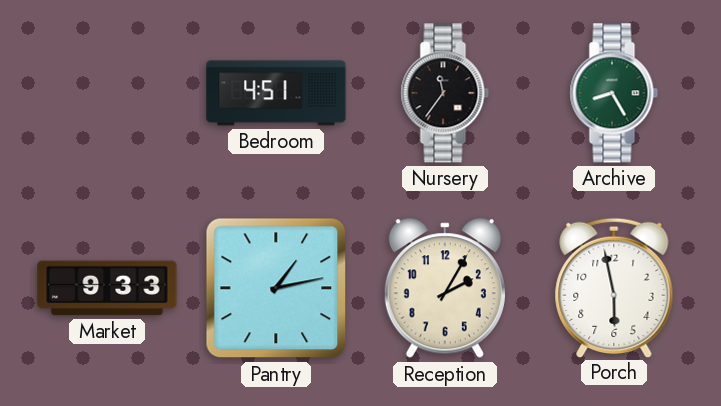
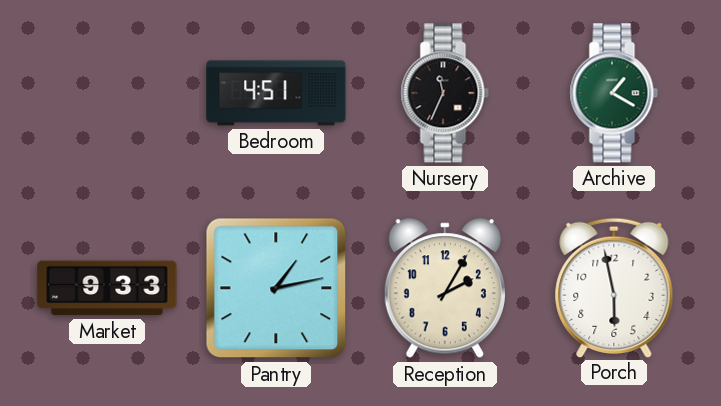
Nursery: 11:36 -> 11:34 (445, 93)
Archive: 8:25 -> 1:20 (614, 93)
